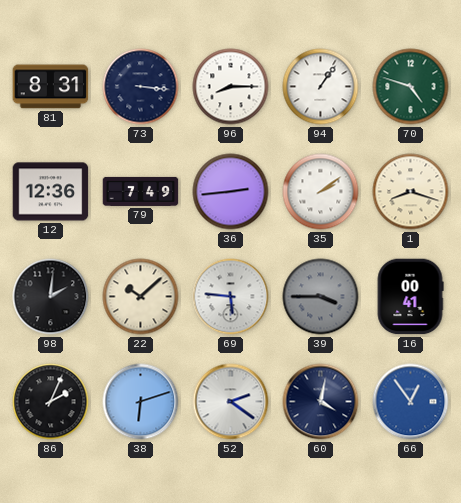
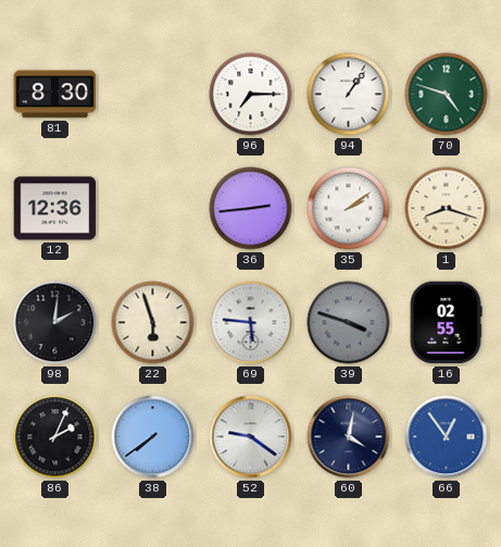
81: 8:31 -> 8:30 (55, 95)
73: 3:16 -> none (141, 87)
96: 8:15 -> 7:15 (251, 95)
79: 7:49 -> none (141, 191)
22: 10:08 -> 5:57 (153, 323)
39: 3:45 -> 3:48 (349, 323)
16: 00:41 -> 02:55 (446, 323)
38: 6:12 -> 7:39 (153, 437)
52: 2:21 -> 9:21 (251, 437)
